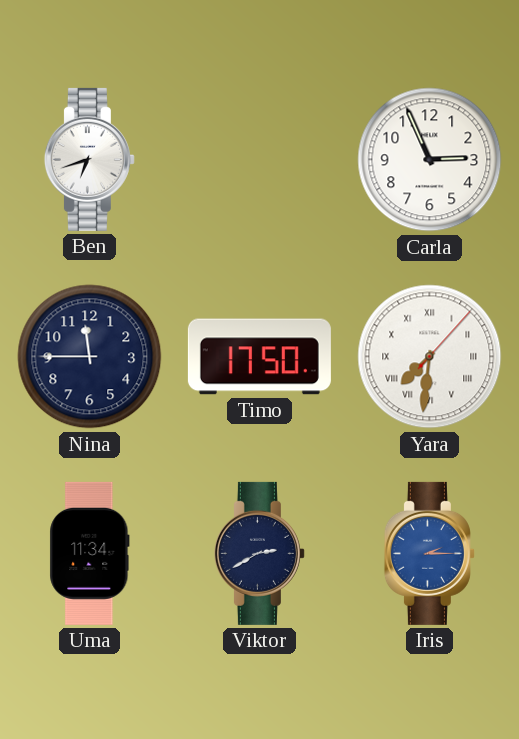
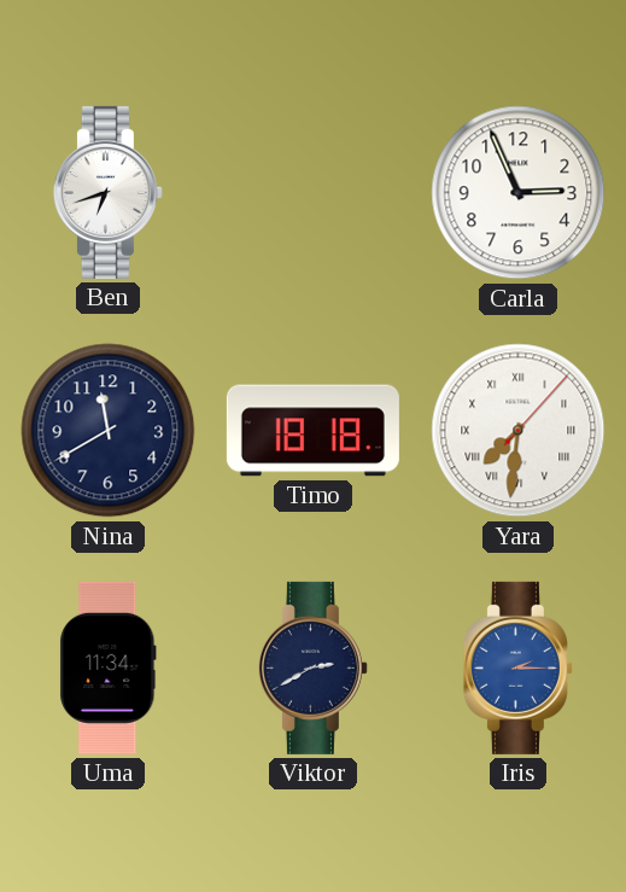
Nina: 11:45 -> 11:40 (109, 431)
Timo: 17:50 -> 18:18 (312, 431)
